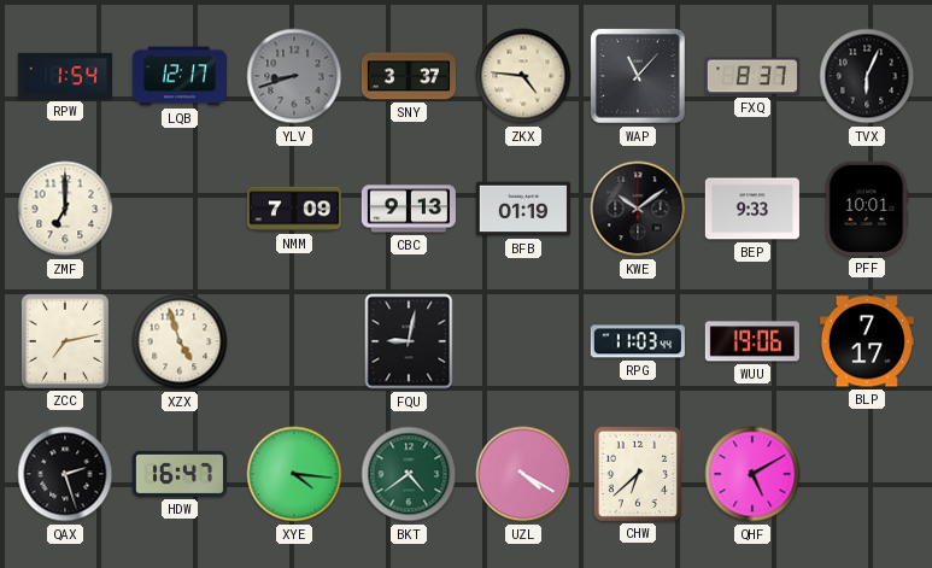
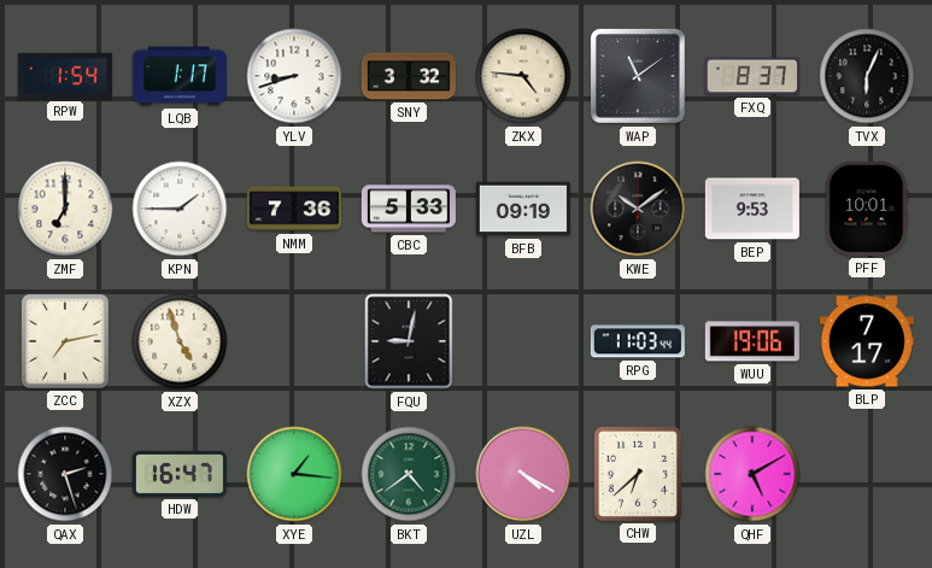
LQB: 12:17 -> 1:17 (180, 76)
YLV dial: grey -> white (294, 76)
SNY: 3:37 -> 3:32 (409, 76)
WAP: 11:07 -> 11:09 (639, 76)
KPN: none -> 1:45 (180, 209)
NMM: 7:09 -> 7:36 (294, 209)
CBC: 9:13 -> 5:33 (409, 209)
BFB: 01:19 -> 09:19 (523, 209)
BEP: 9:33 -> 9:53 (752, 209)
XYE: 4:16 -> 1:16 (294, 474)
